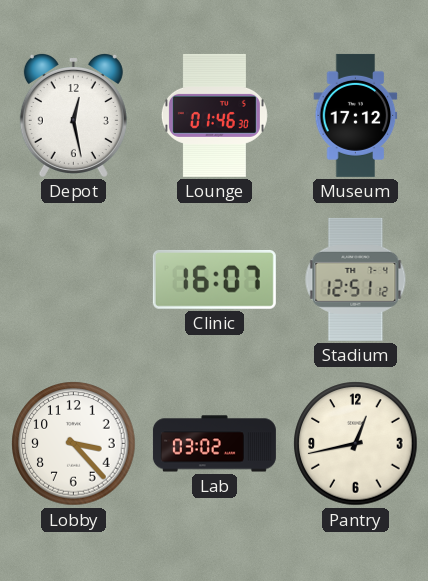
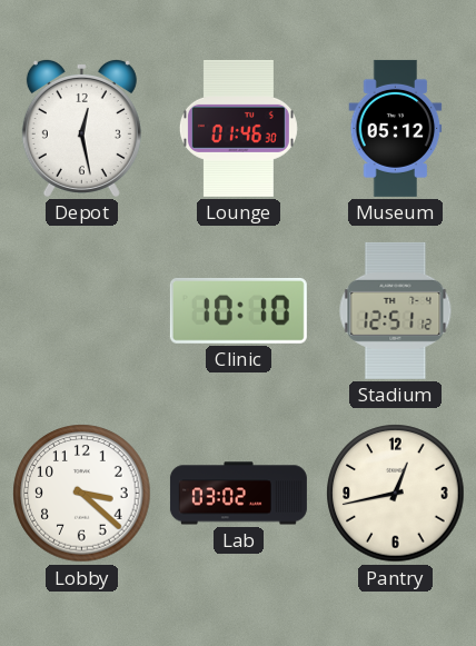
Museum: 17:12 -> 05:12 (396, 128)
Clinic: 16:07 -> 10:10 (238, 310)
Lobby: 3:23 -> 3:22 (82, 494)
